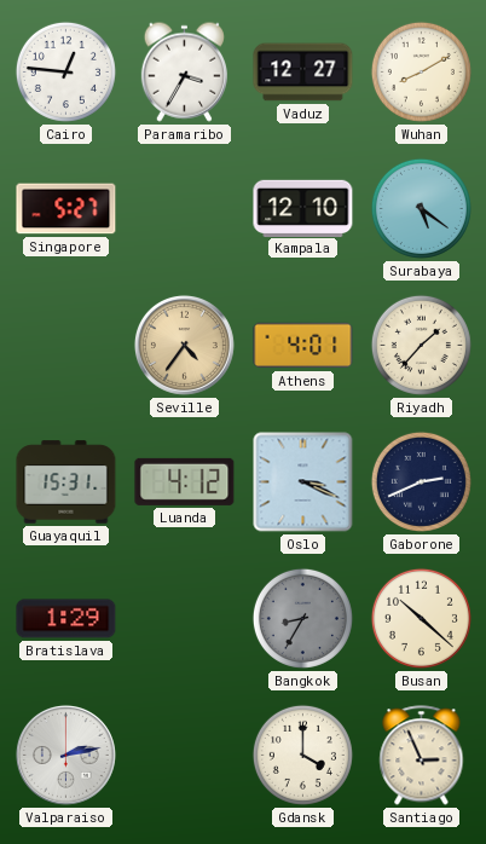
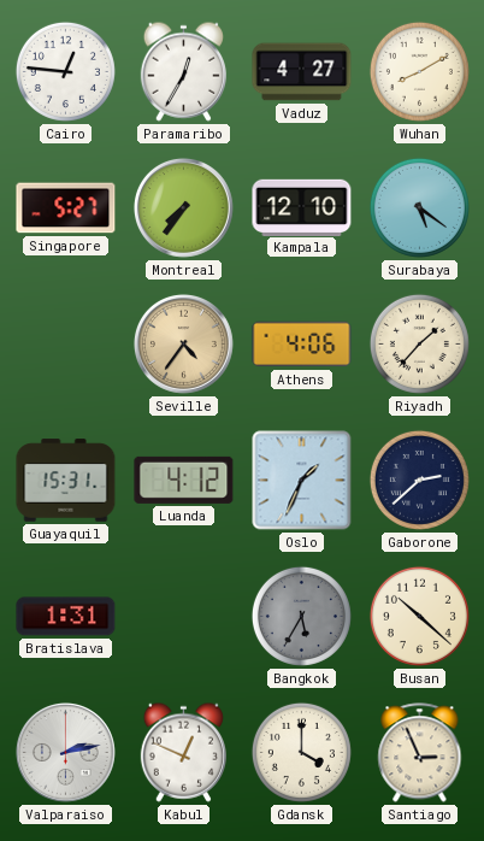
Paramaribo: 3:35 -> 12:35 (183, 71)
Vaduz: 12:27 -> 4:27 (302, 72)
Montreal: none -> 7:36 (183, 207)
Athens: 4:01 -> 4:06 (302, 345)
Oslo: 3:19 -> 1:34 (302, 481)
Gaborone: 2:41 -> 2:38 (419, 480)
Bratislava: 1:29 -> 1:31 (66, 617)
Bangkok: 8:35 -> 5:35 (301, 616)
Kabul: none -> 12:49 (183, 752)
